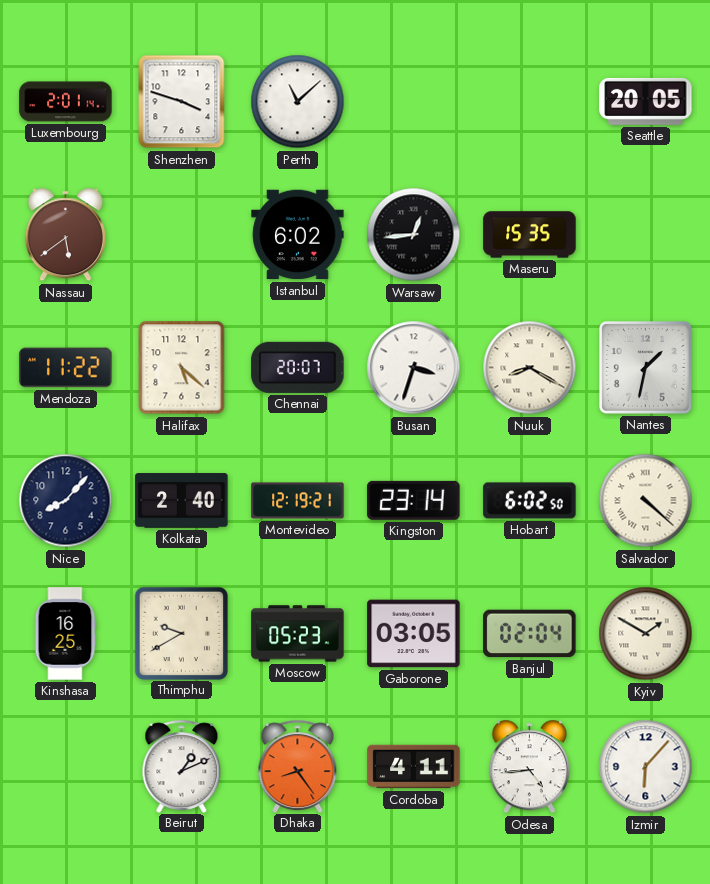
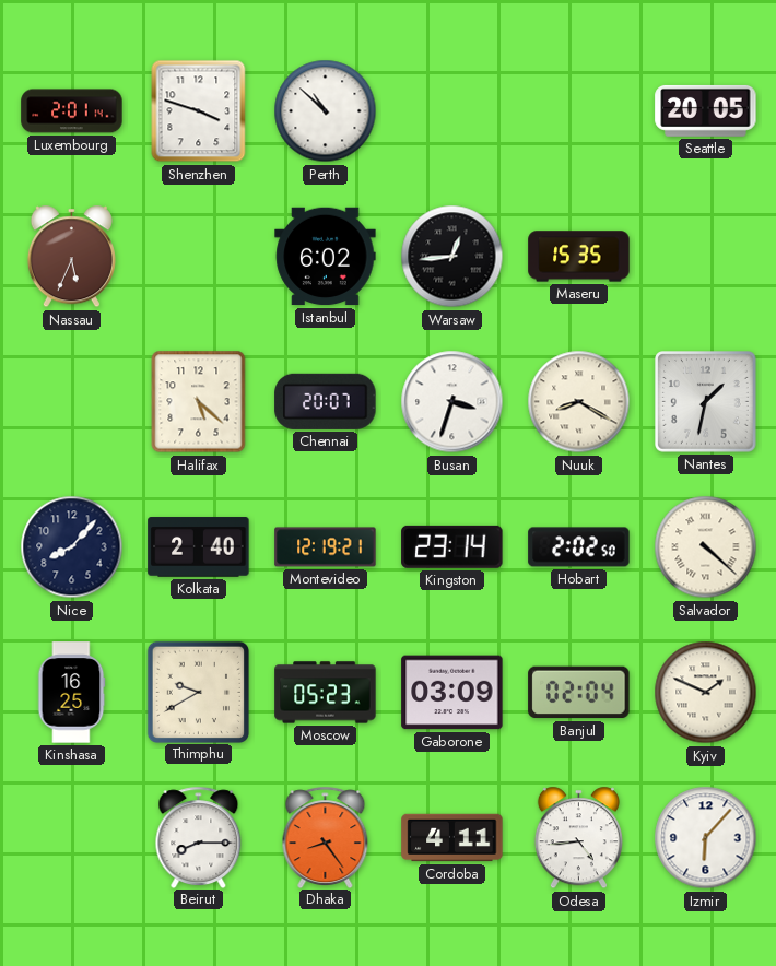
Perth: 11:08 -> 10:52 (326, 111)
Nassau: 5:39 -> 5:34 (71, 257)
Mendoza: 11:22 -> none (66, 368)
Hobart: 6:02 -> 2:02 (579, 547)
Gaborone: 03:05 -> 03:09 (452, 693)
Kyiv: 1:50 -> 1:49 (706, 693)
Beirut: 1:11 -> 8:15 (199, 837)
